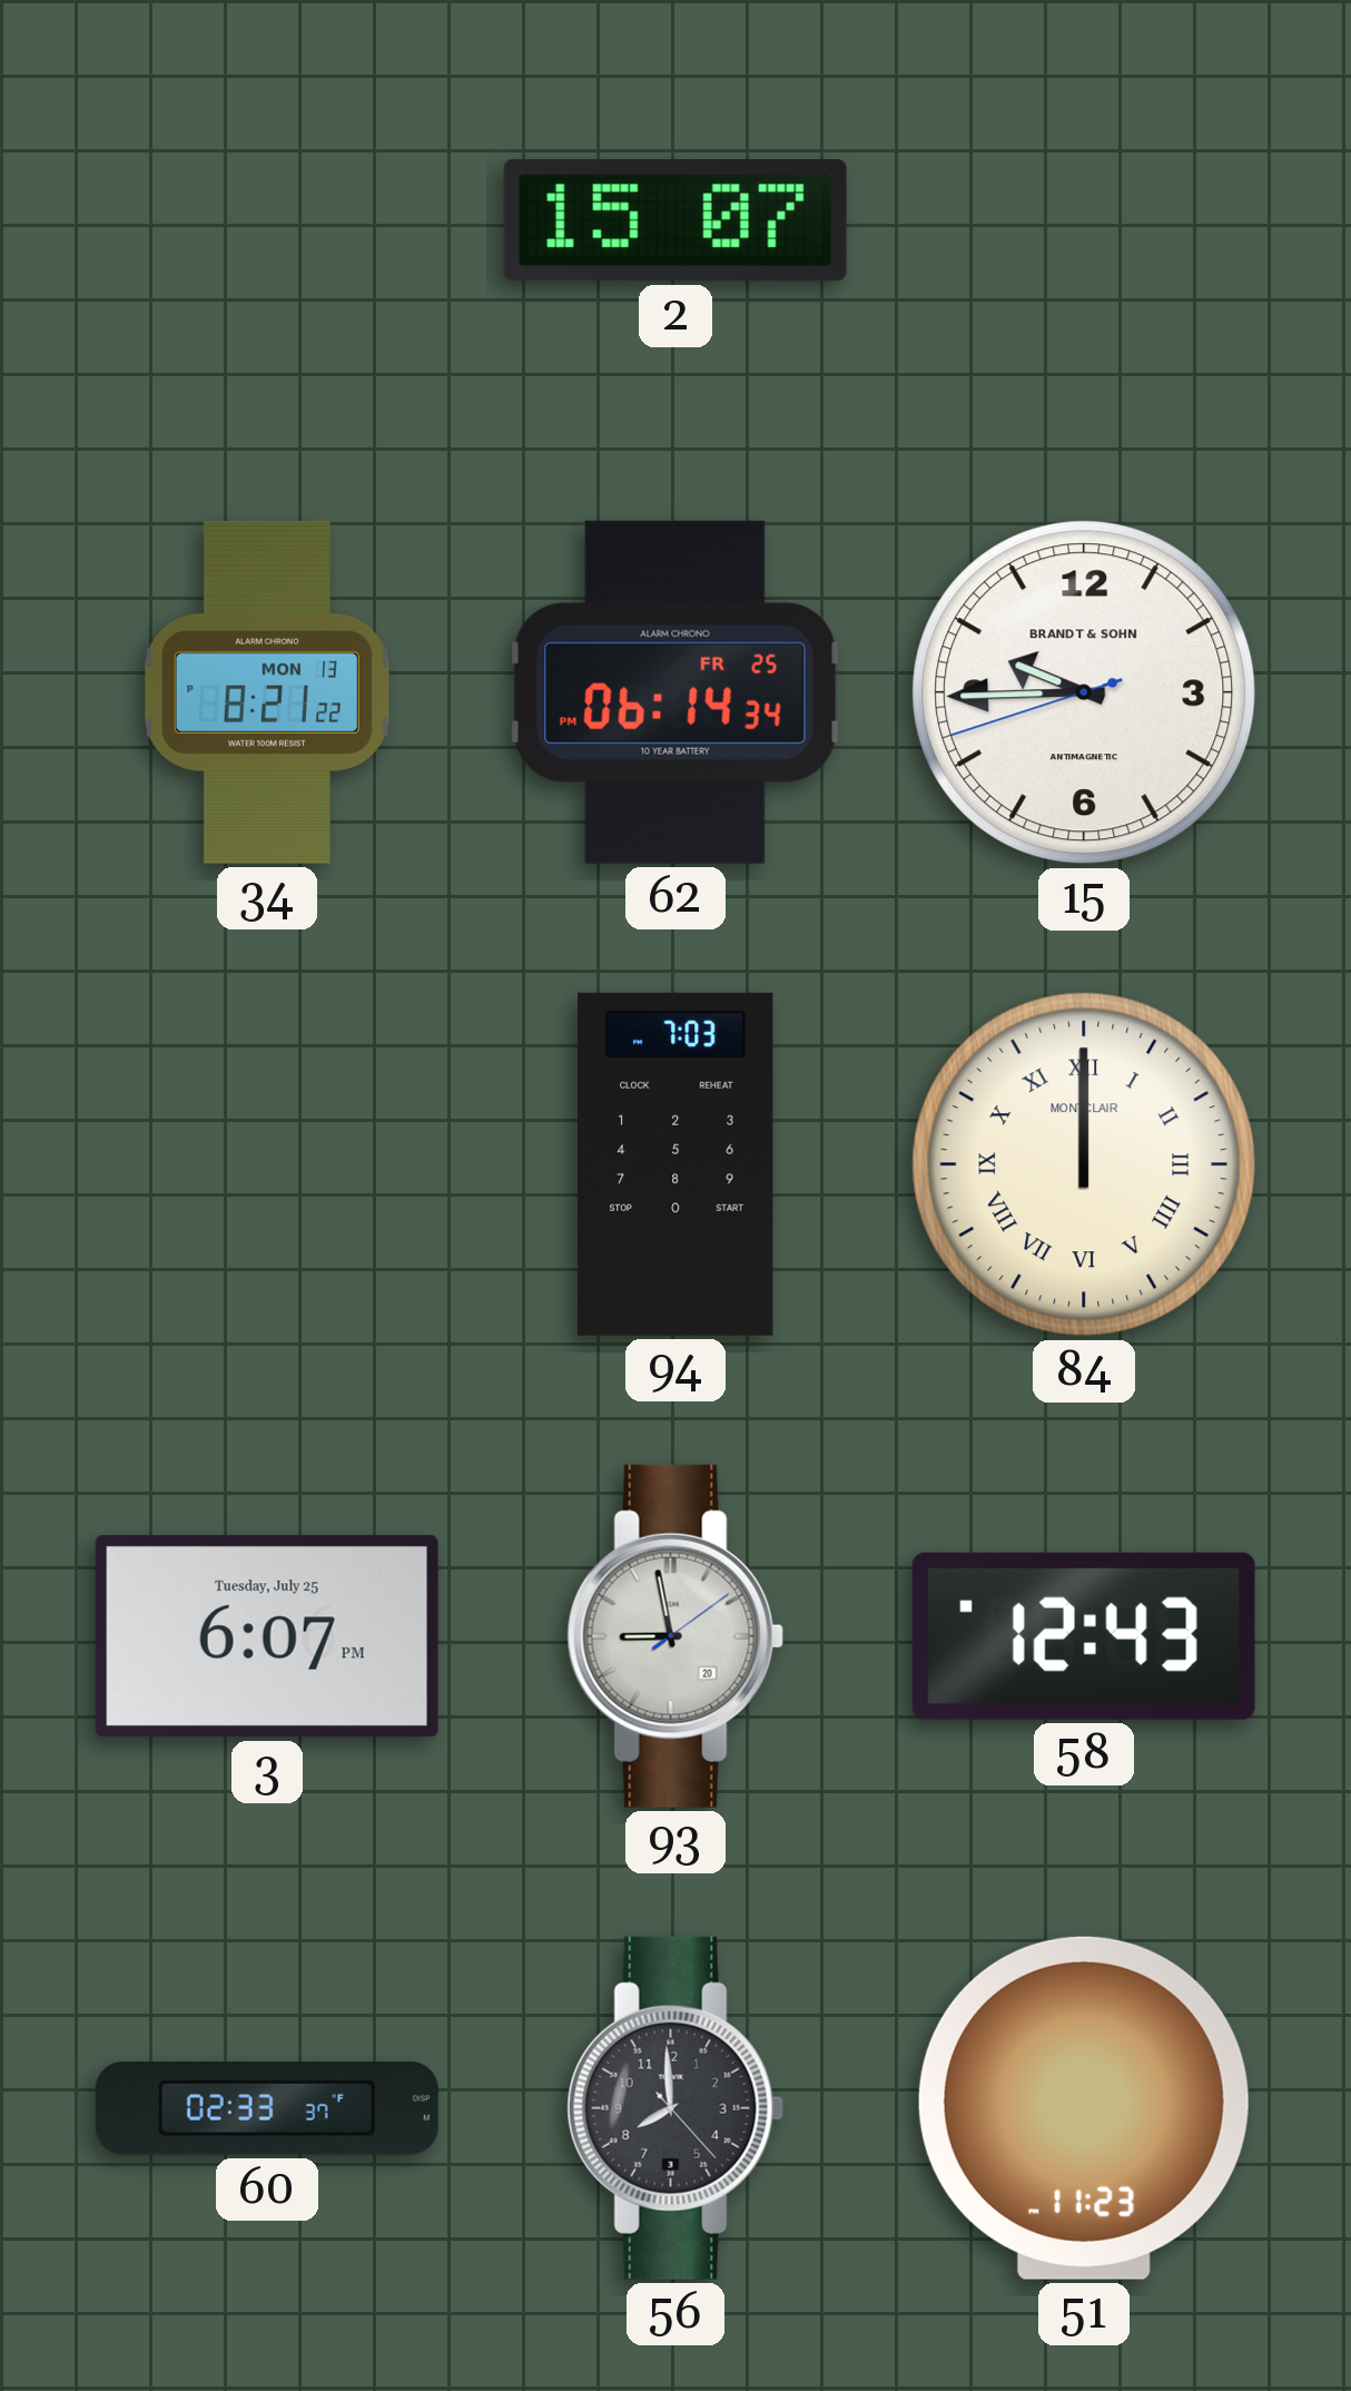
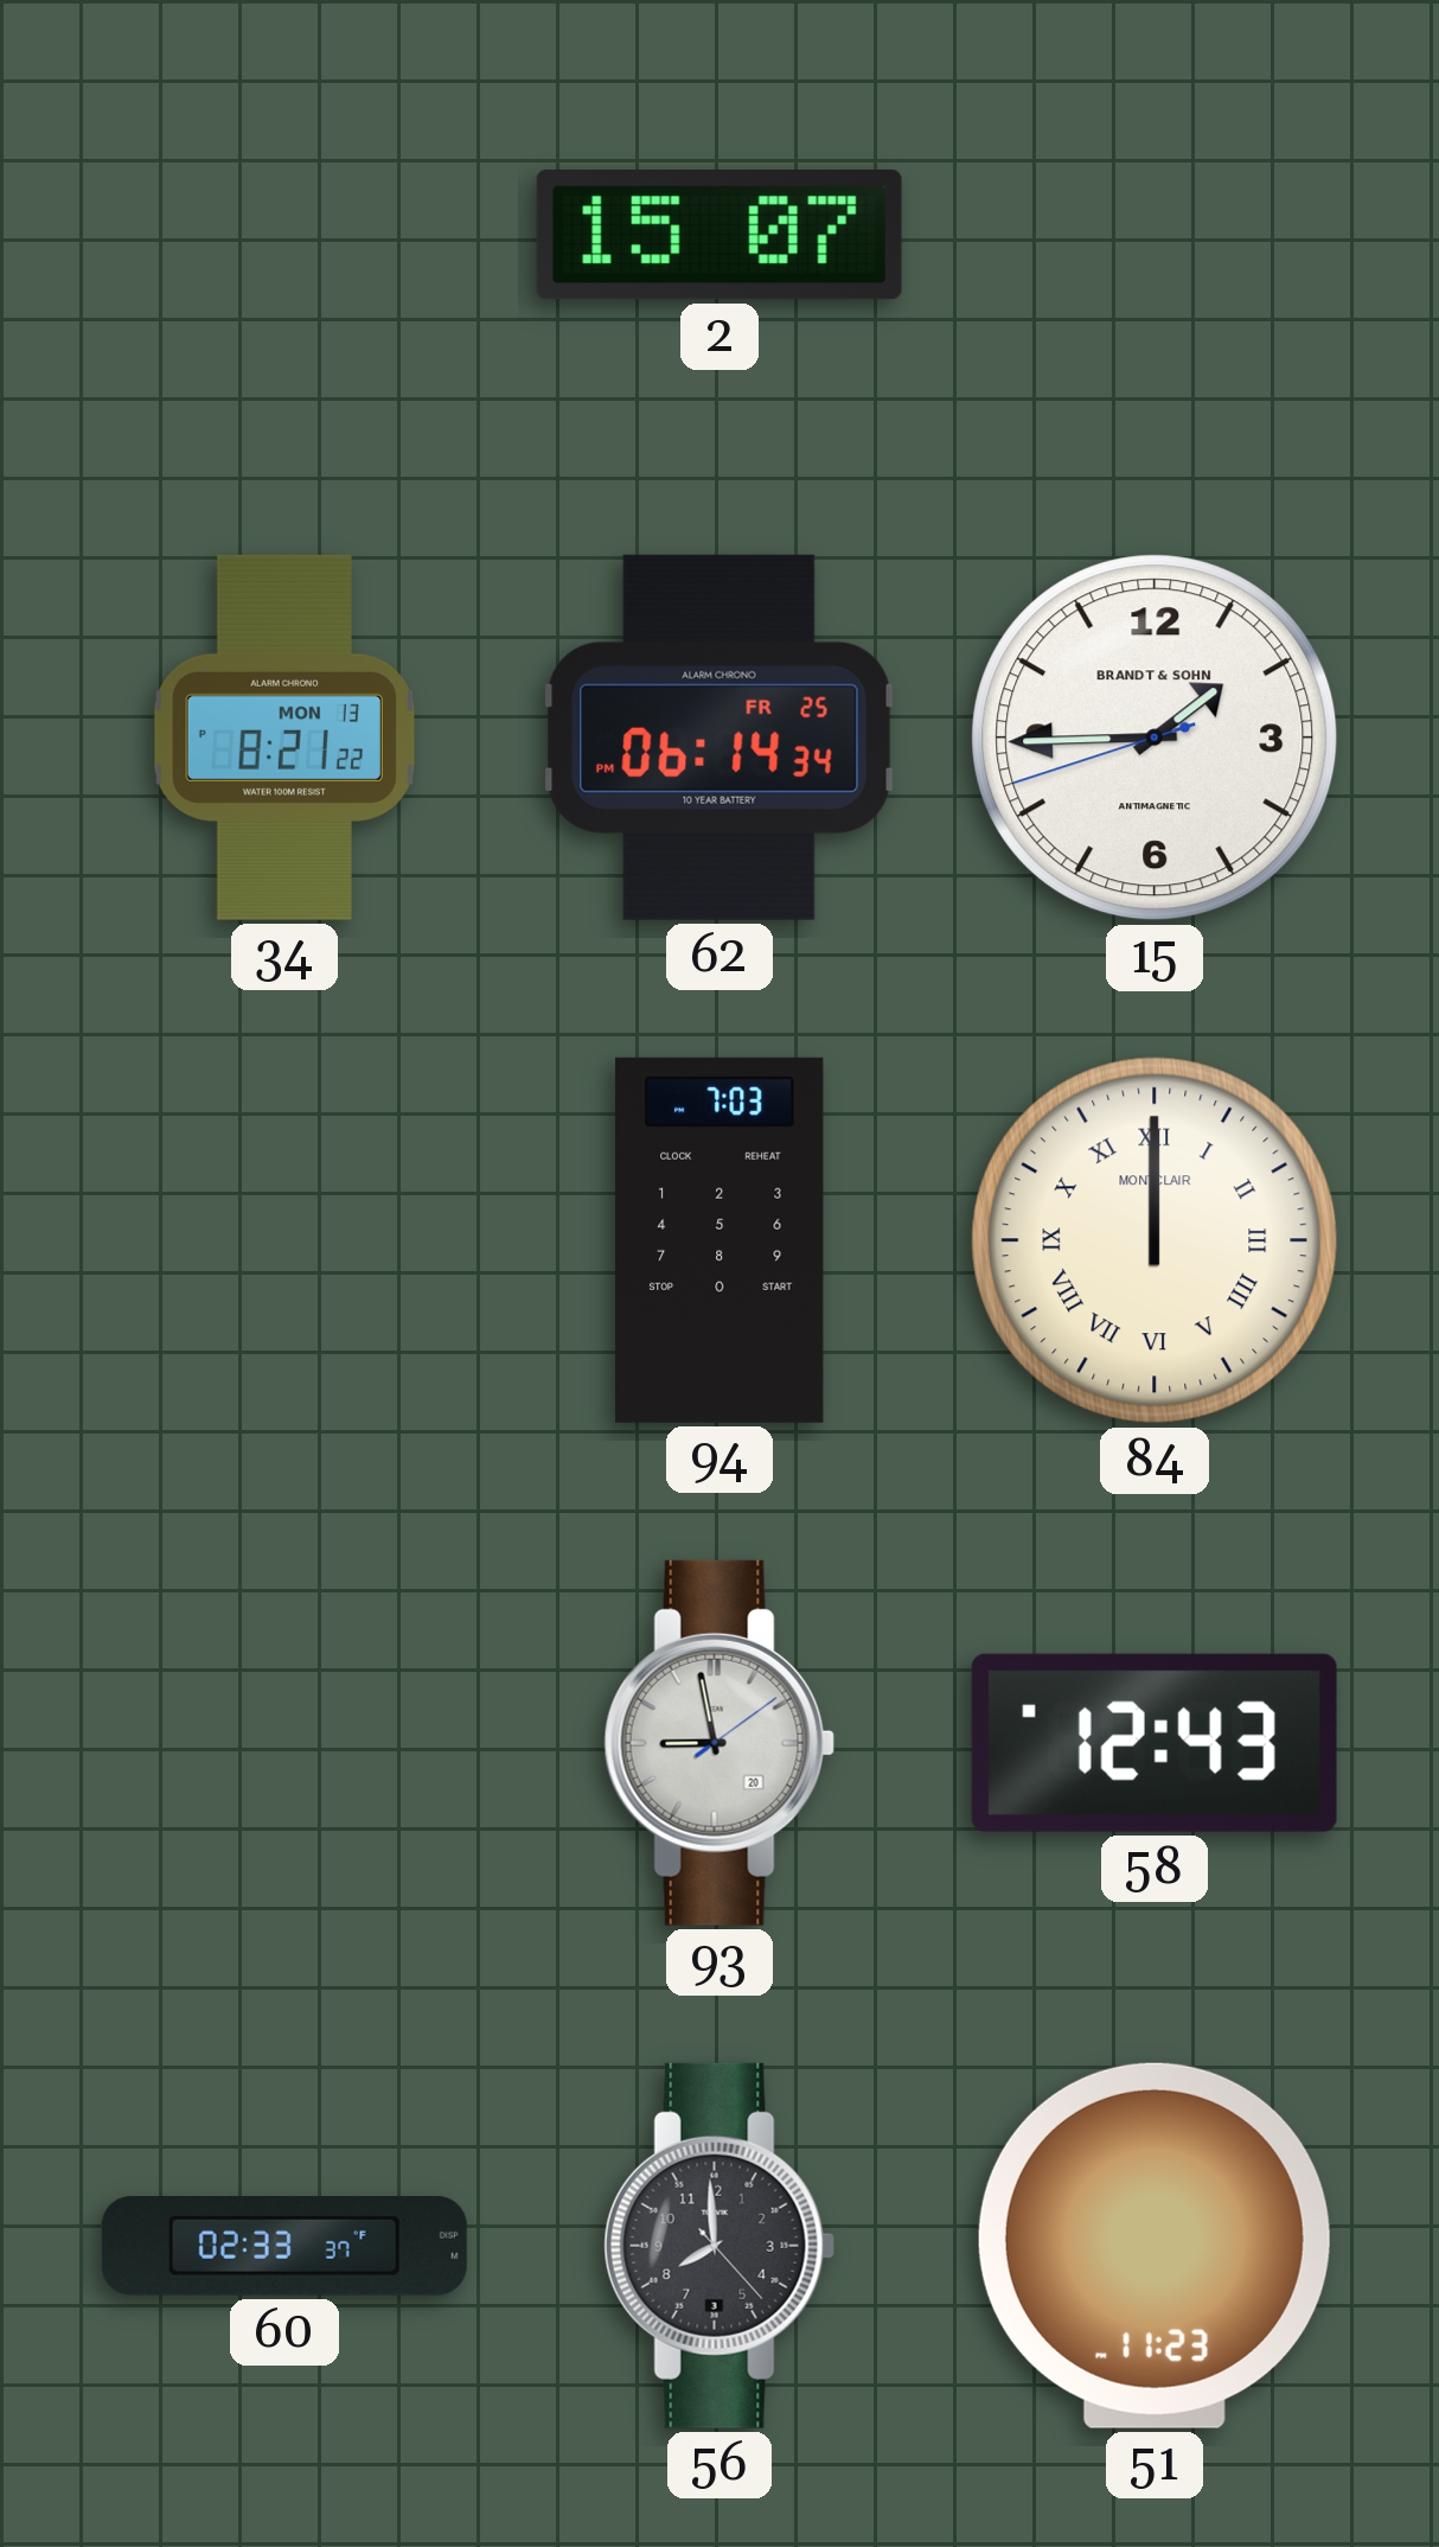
15: 9:44 -> 1:44 (1155, 738)
3: 6:07 -> none (267, 1636)
